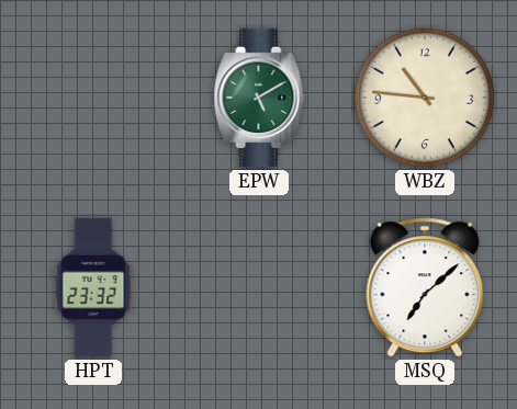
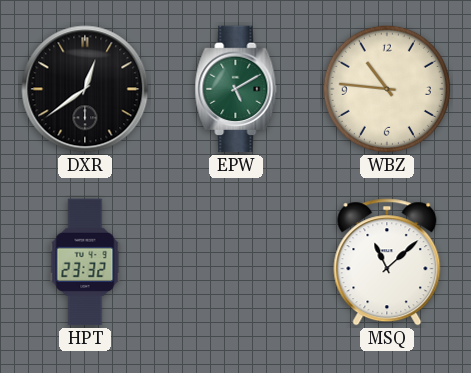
DXR: none -> 12:39 (85, 89)
MSQ: 7:08 -> 11:08 (387, 262)
